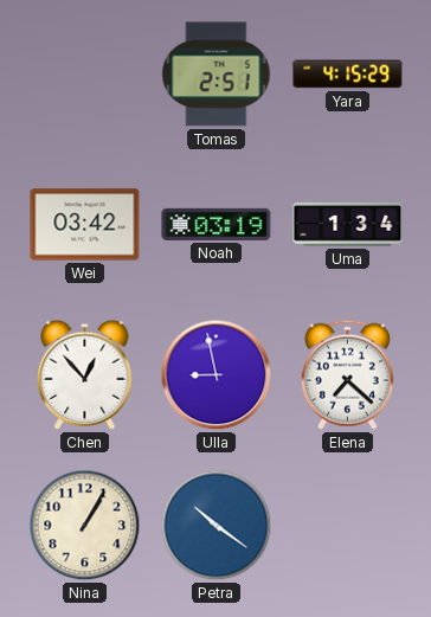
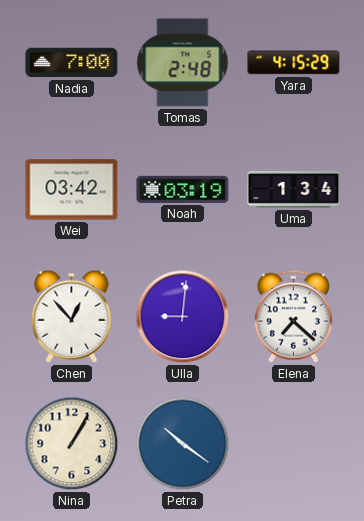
Nadia: none -> 7:00 (72, 63)
Tomas: 2:51 -> 2:48 (183, 63)
Ulla: 8:58 -> 9:01 (183, 317)
